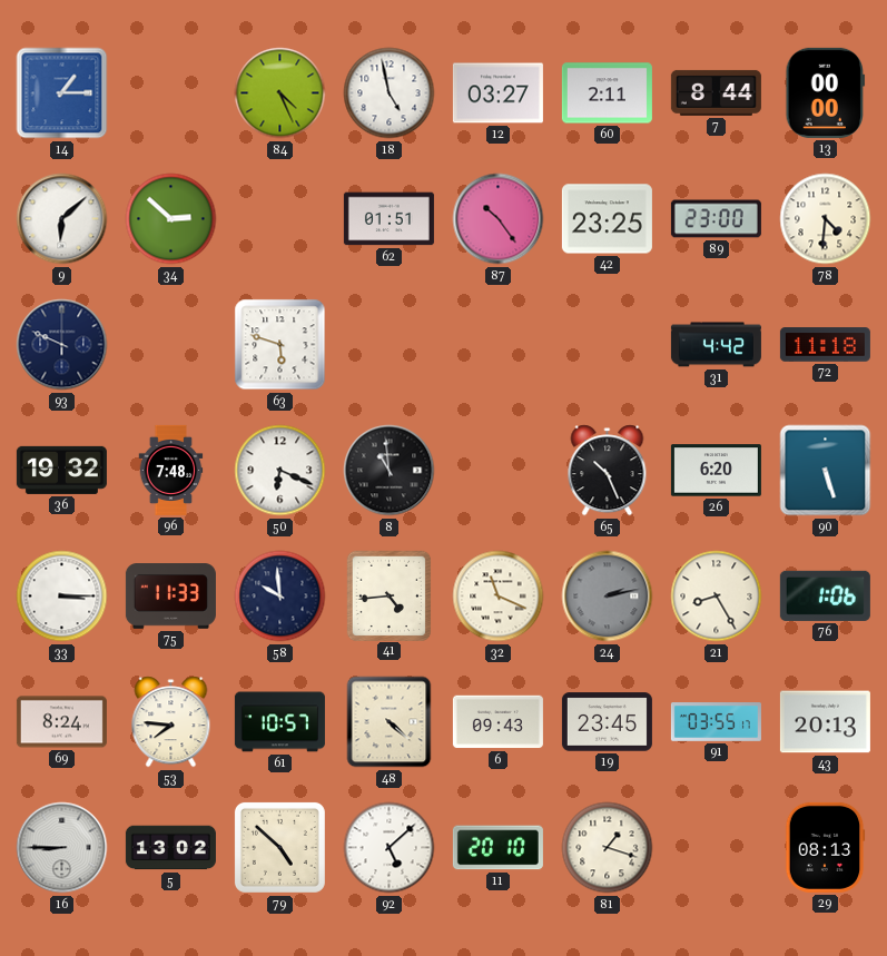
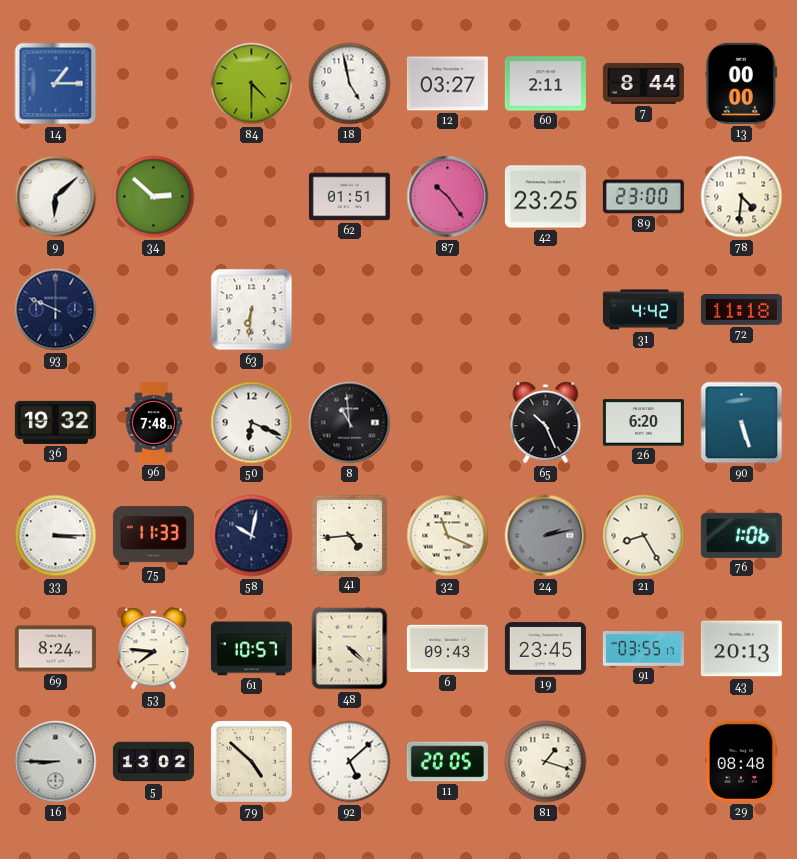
84: 4:26 -> 4:30 (252, 84)
63: 5:48 -> 6:31 (252, 310)
58: 9:59 -> 10:02 (252, 536)
11: 20:10 -> 20:05 (447, 762)
29: 08:13 -> 08:48 (741, 761)
